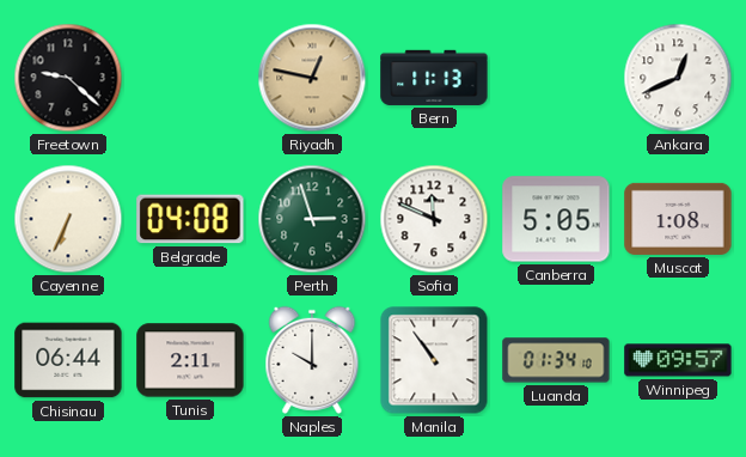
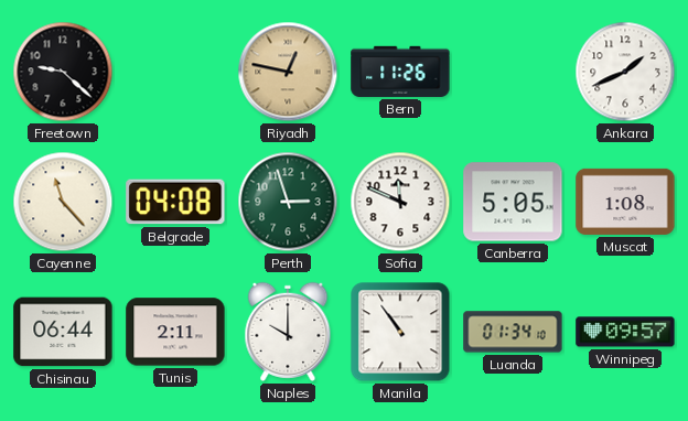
Bern: 11:13 -> 11:26 (400, 72)
Ankara: 12:41 -> 1:41 (625, 72)
Cayenne: 6:34 -> 11:23 (63, 202)
